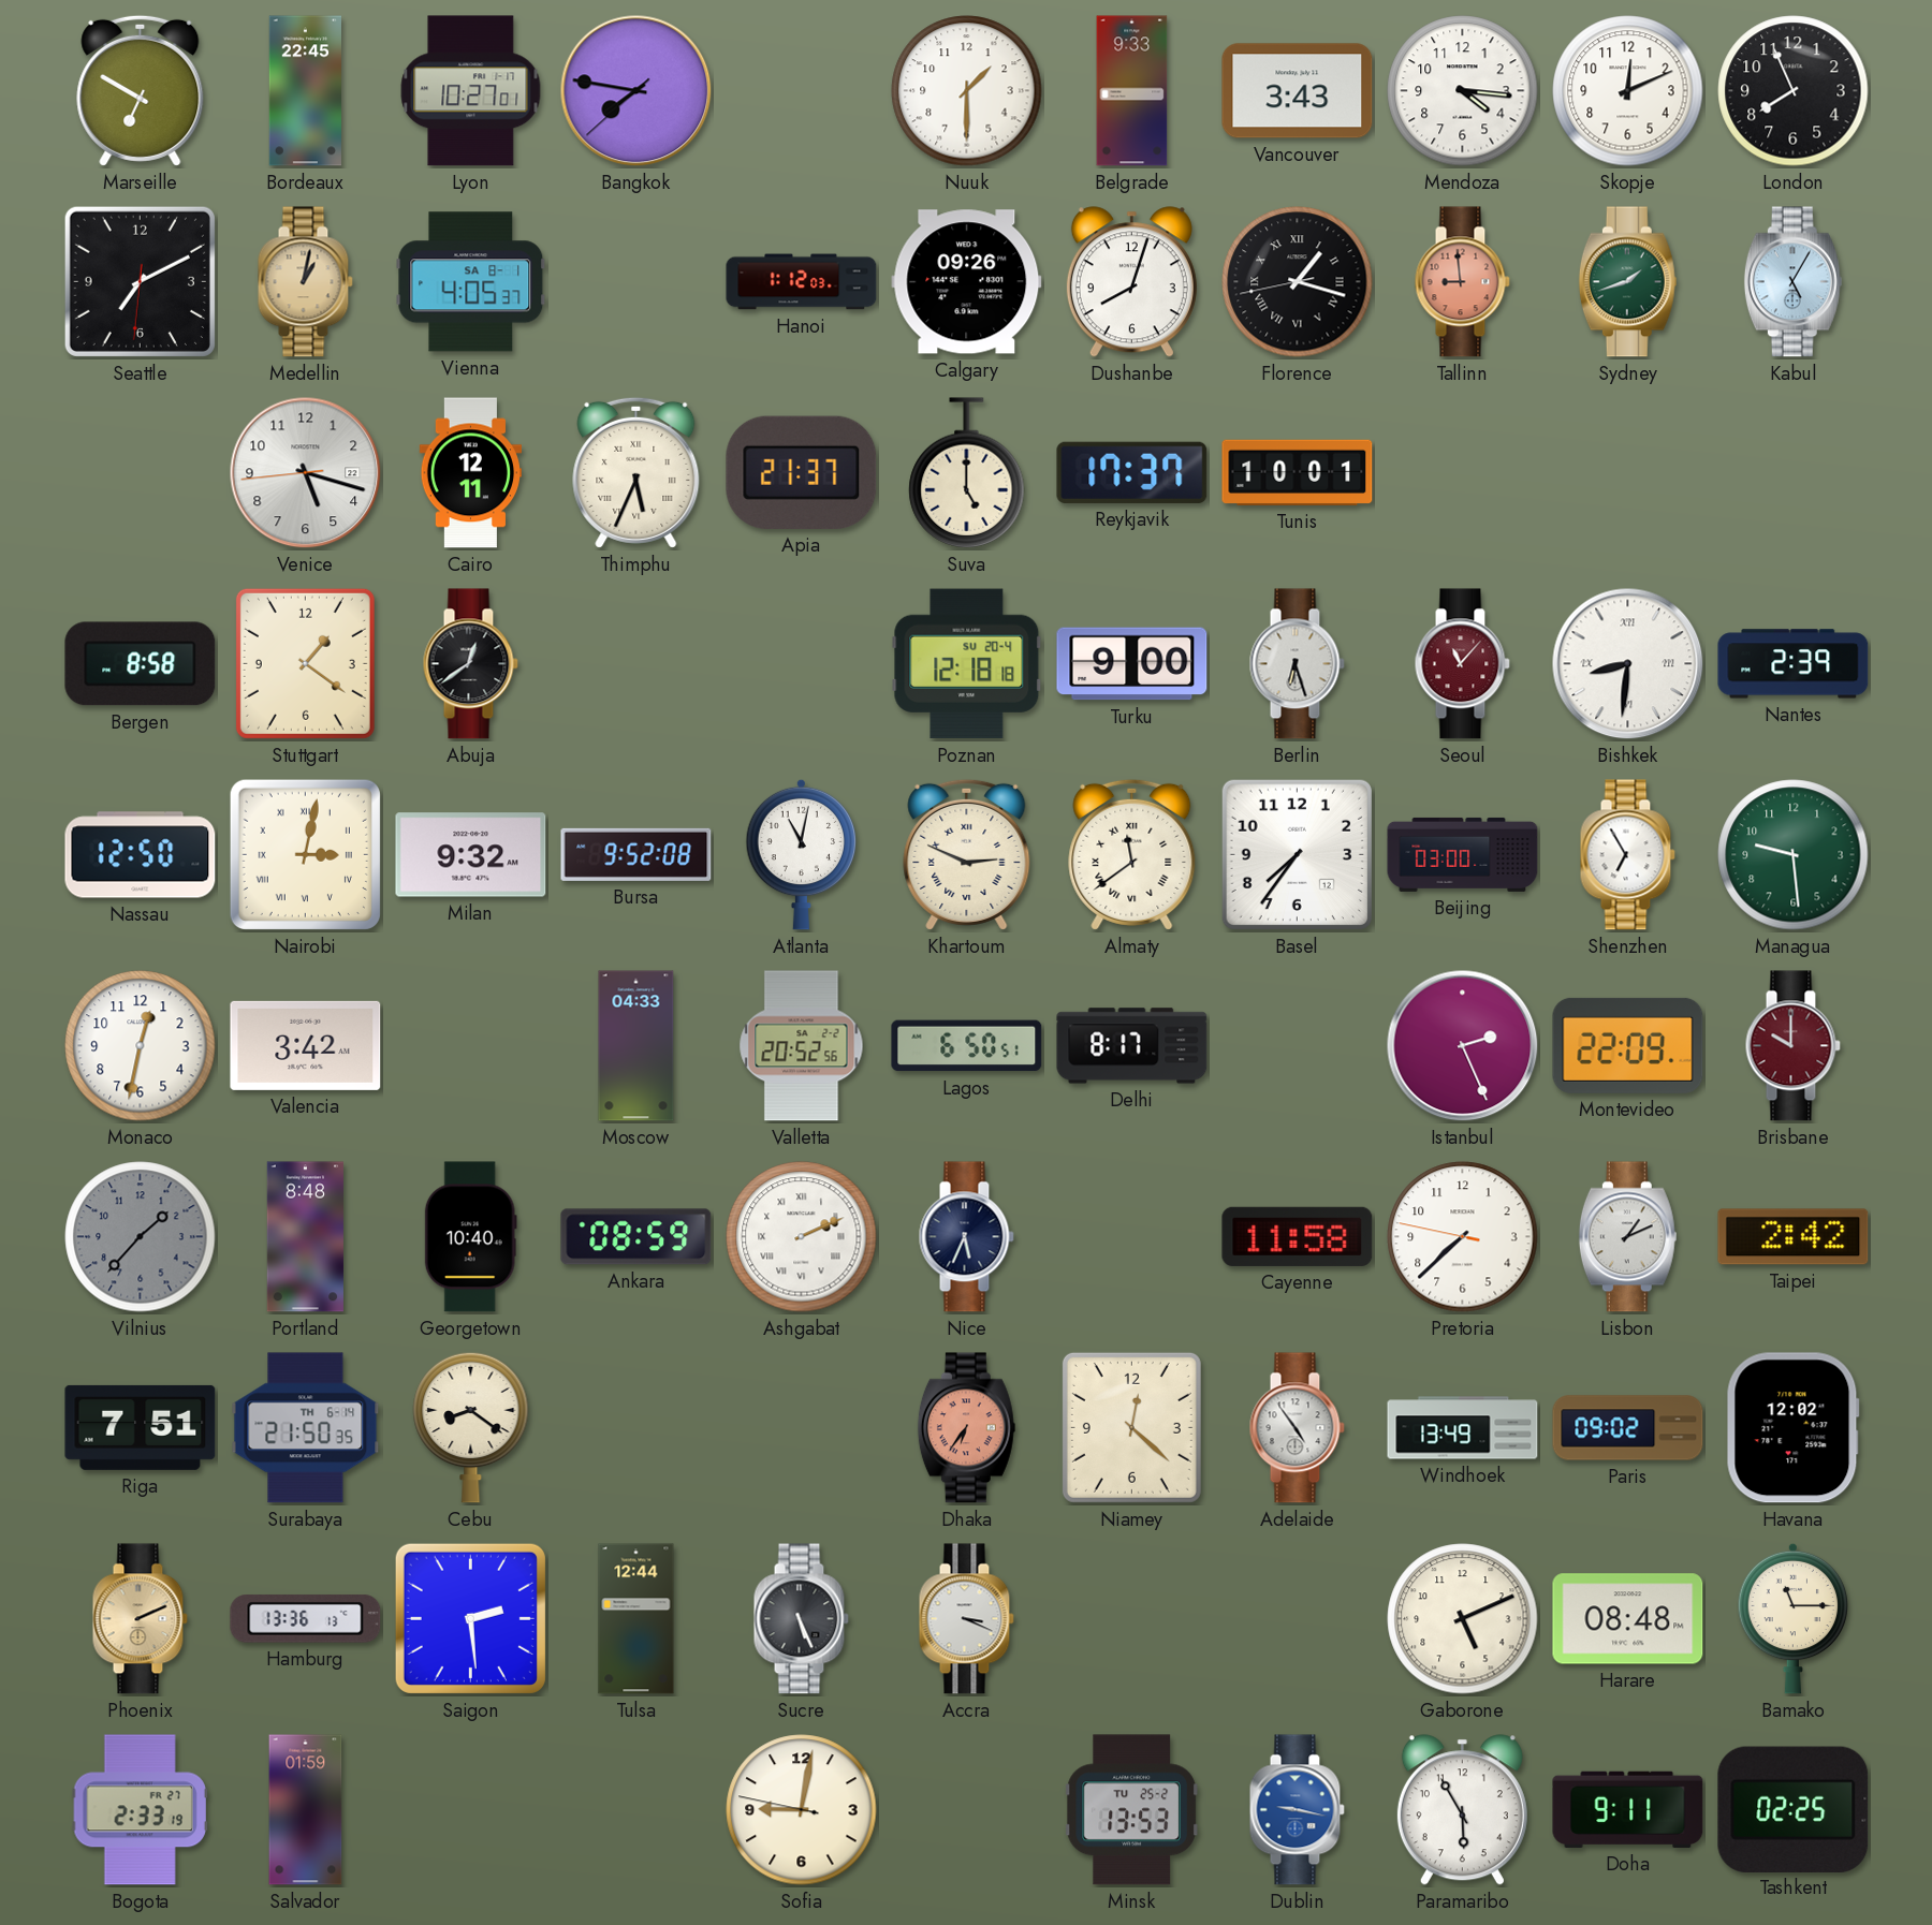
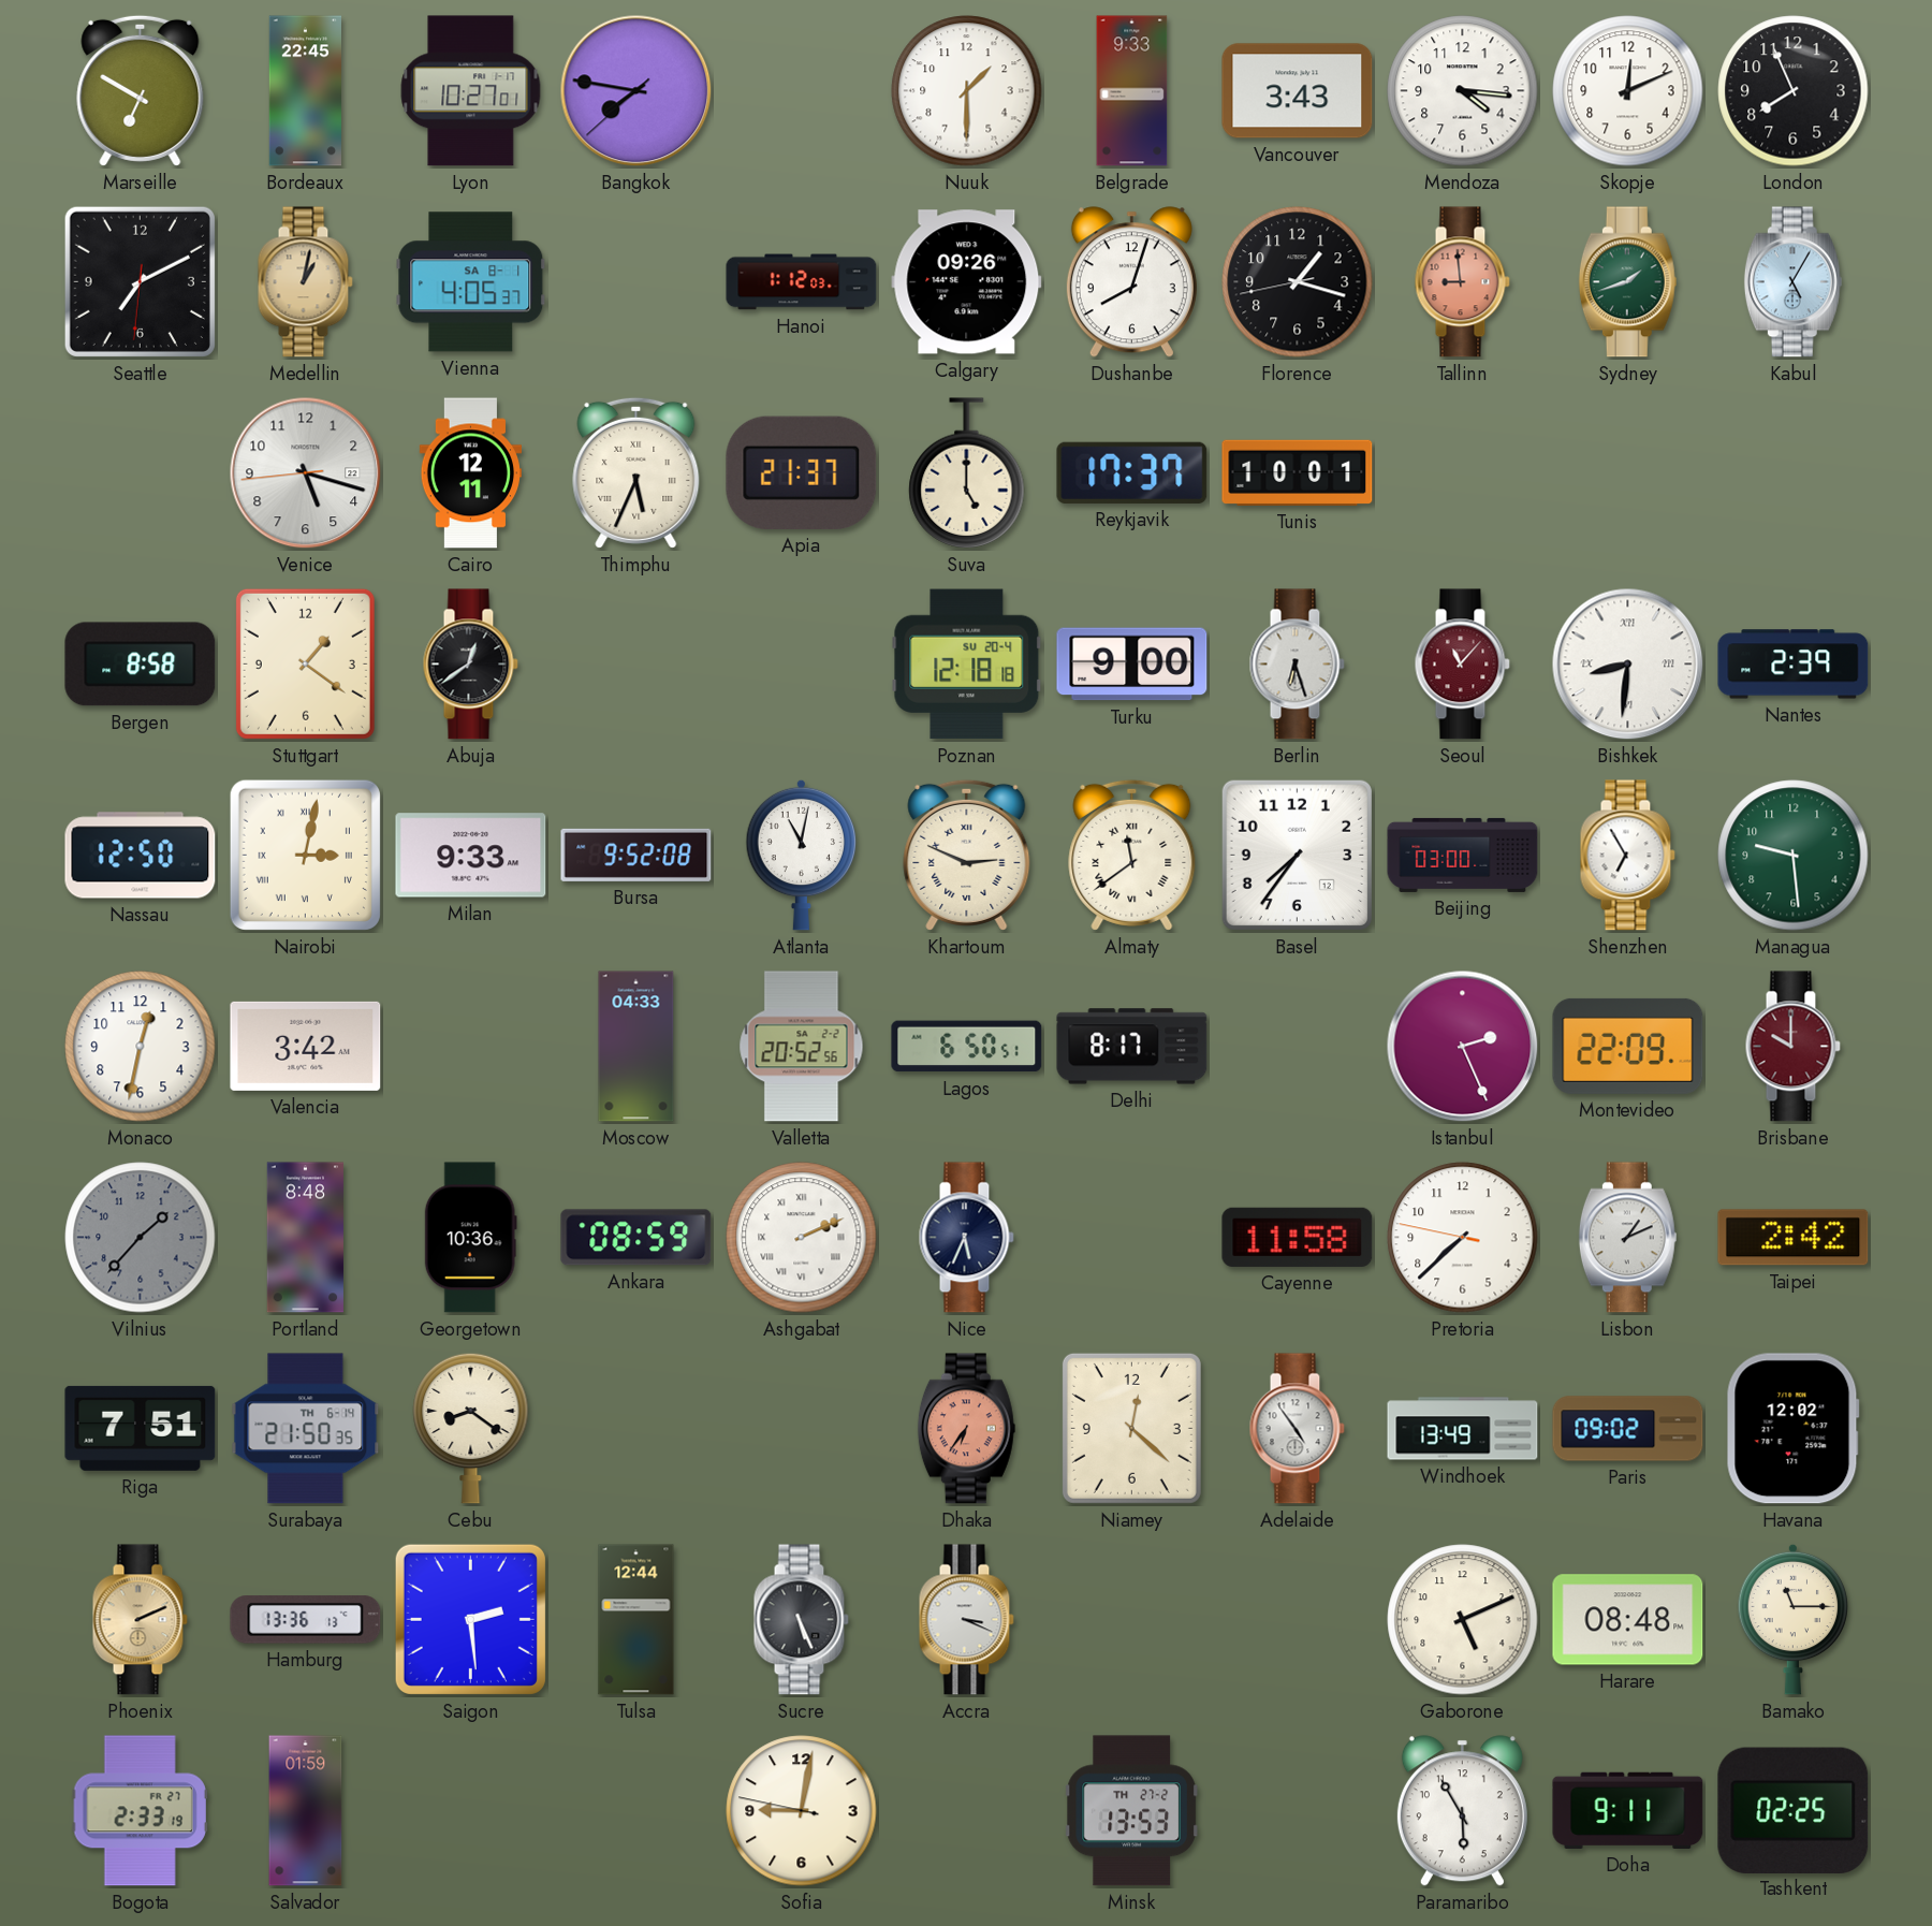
Florence numerals: Roman -> Arabic (1298, 282)
Milan: 9:32 -> 9:33 (471, 856)
Georgetown: 10:40 -> 10:36 (470, 1238)
Minsk date: TU 25-2 -> TH 27-2 (1131, 1811)
Dublin: 9:17 -> none (1297, 1810)
